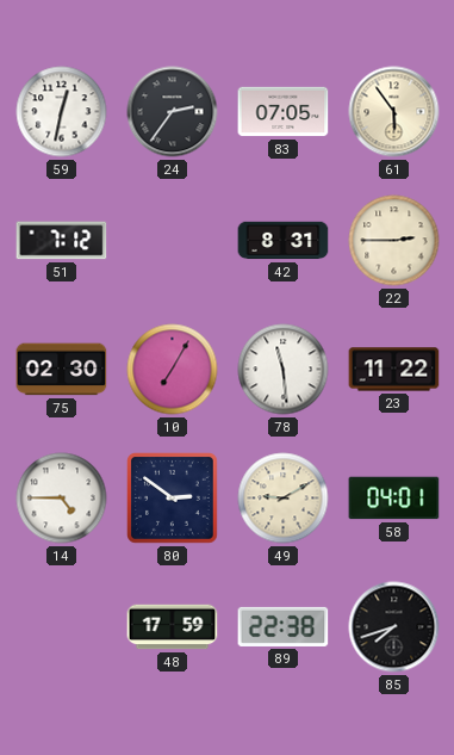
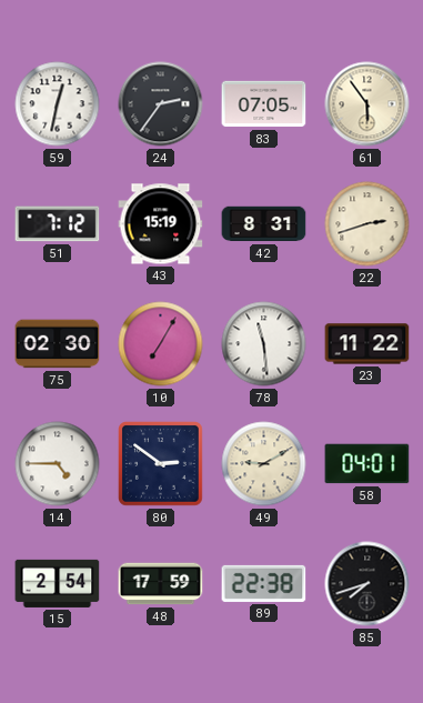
43: none -> 15:19 (161, 224)
22: 2:45 -> 2:42 (367, 224)
15: none -> 2:54 (58, 583)
